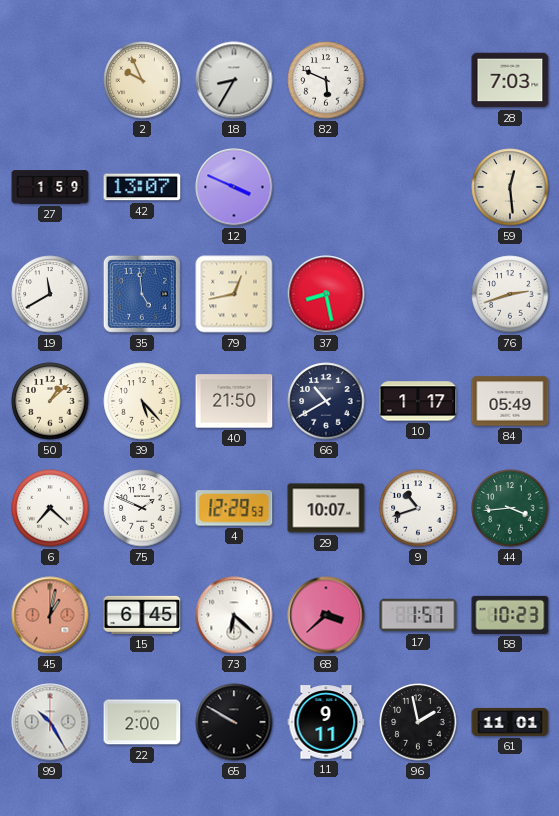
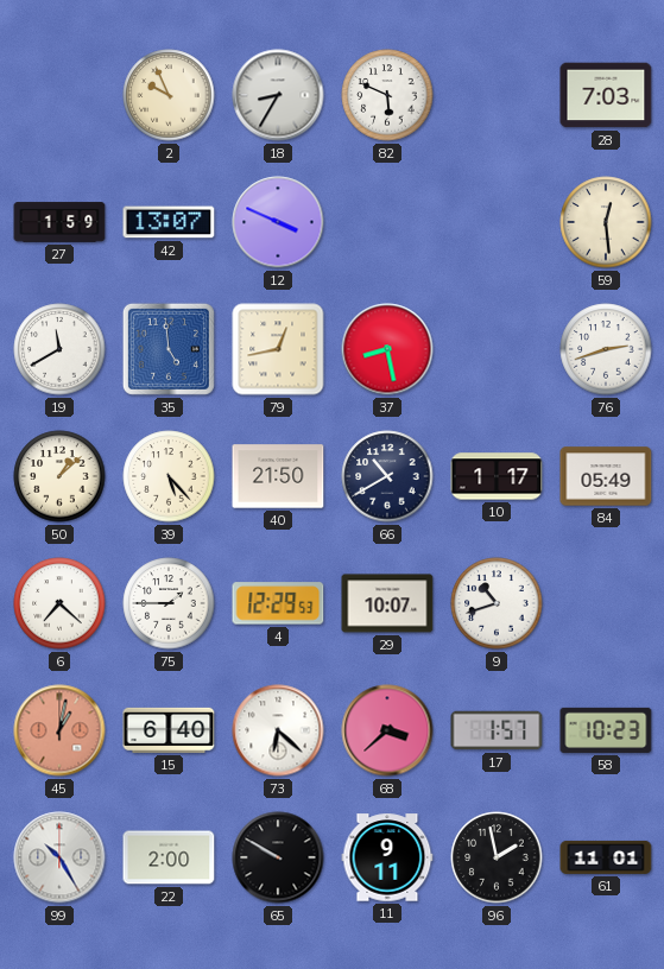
75: 1:49 -> 1:45 (169, 603)
44: 3:44 -> none (510, 508)
15: 6:45 -> 6:40 (169, 730)
